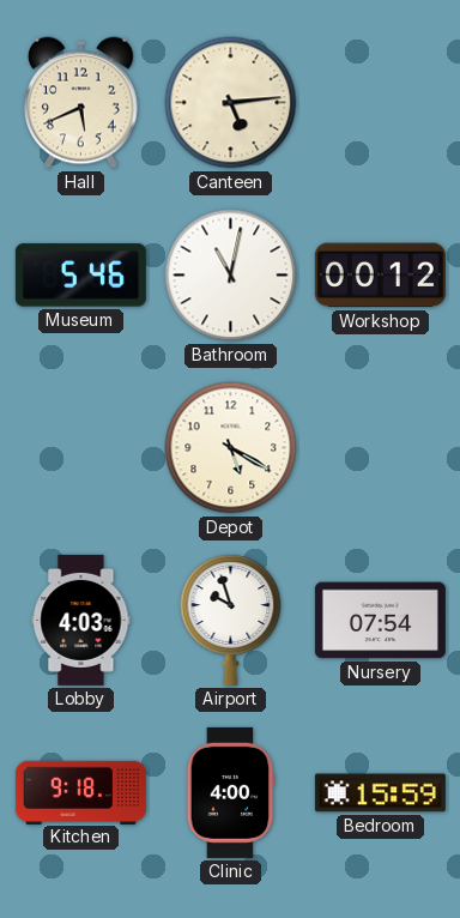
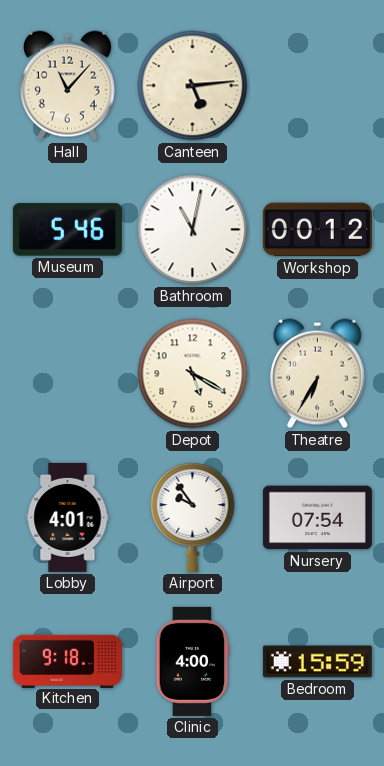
Hall: 5:41 -> 11:07 (67, 86)
Theatre: none -> 6:35 (317, 374)
Lobby: 4:03 -> 4:01 (68, 517)
Airport: 9:57 -> 9:54 (193, 517)
